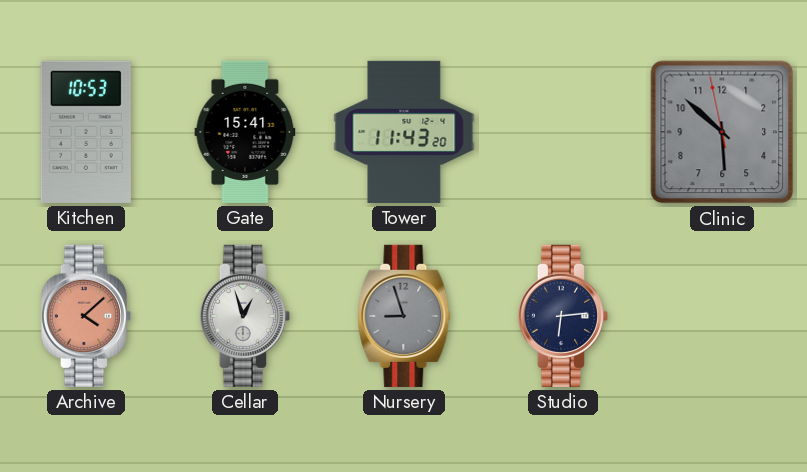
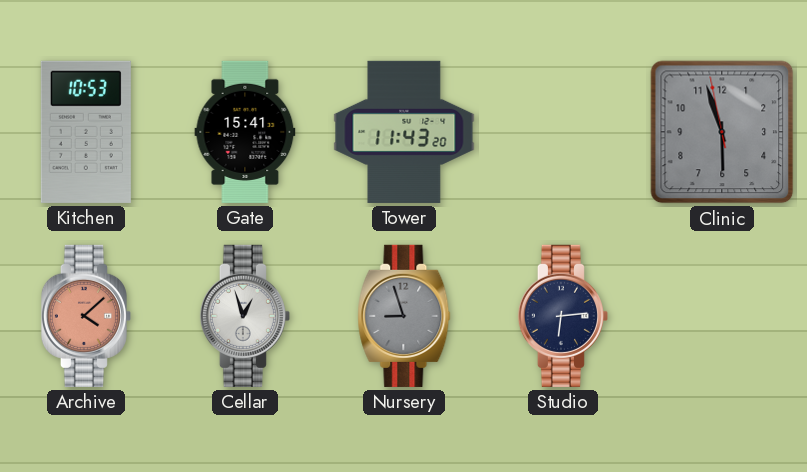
Clinic: 5:51 -> 5:56 (722, 132)
